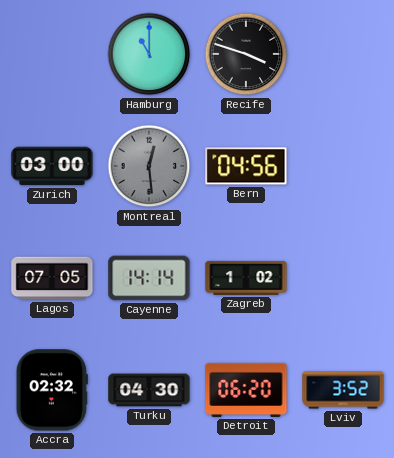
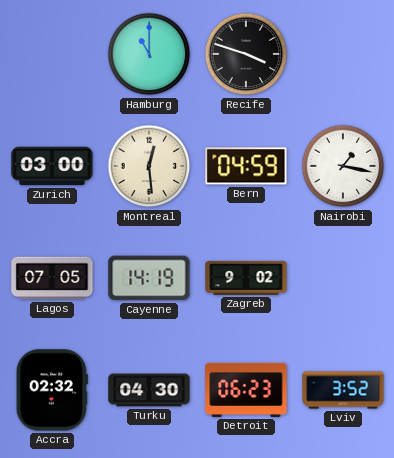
Montreal dial: grey -> cream (149, 166)
Bern: 04:56 -> 04:59 (246, 166)
Nairobi: none -> 1:17 (343, 166)
Cayenne: 14:14 -> 14:19 (149, 278)
Zagreb: 1:02 -> 9:02 (246, 278)
Detroit: 06:20 -> 06:23 (246, 390)
